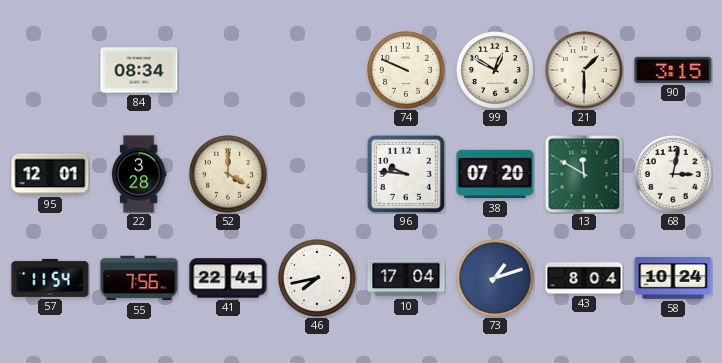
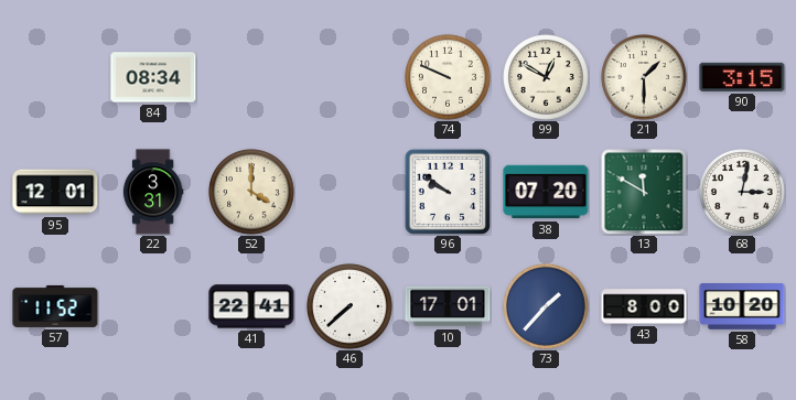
22: 3:28 -> 3:31 (153, 192)
96: 9:46 -> 9:51 (448, 192)
57: 11:54 -> 11:52 (55, 306)
55: 7:56 -> none (139, 278)
46: 7:43 -> 7:38 (351, 307)
10: 17:04 -> 17:01 (448, 306)
73: 1:12 -> 1:37 (547, 307)
43: 8:04 -> 8:00 (644, 306)
58: 10:24 -> 10:20 (742, 307)
